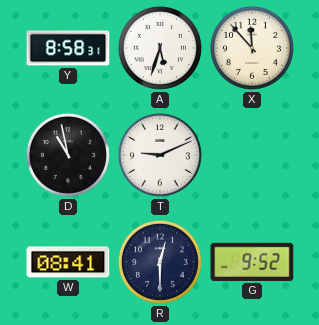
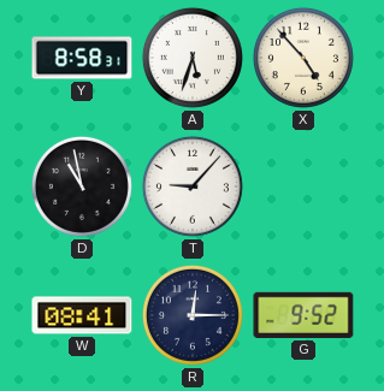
X: 11:53 -> 4:53 (303, 58)
T: 9:11 -> 9:07 (193, 186)
R: 12:30 -> 12:15 (193, 315)
